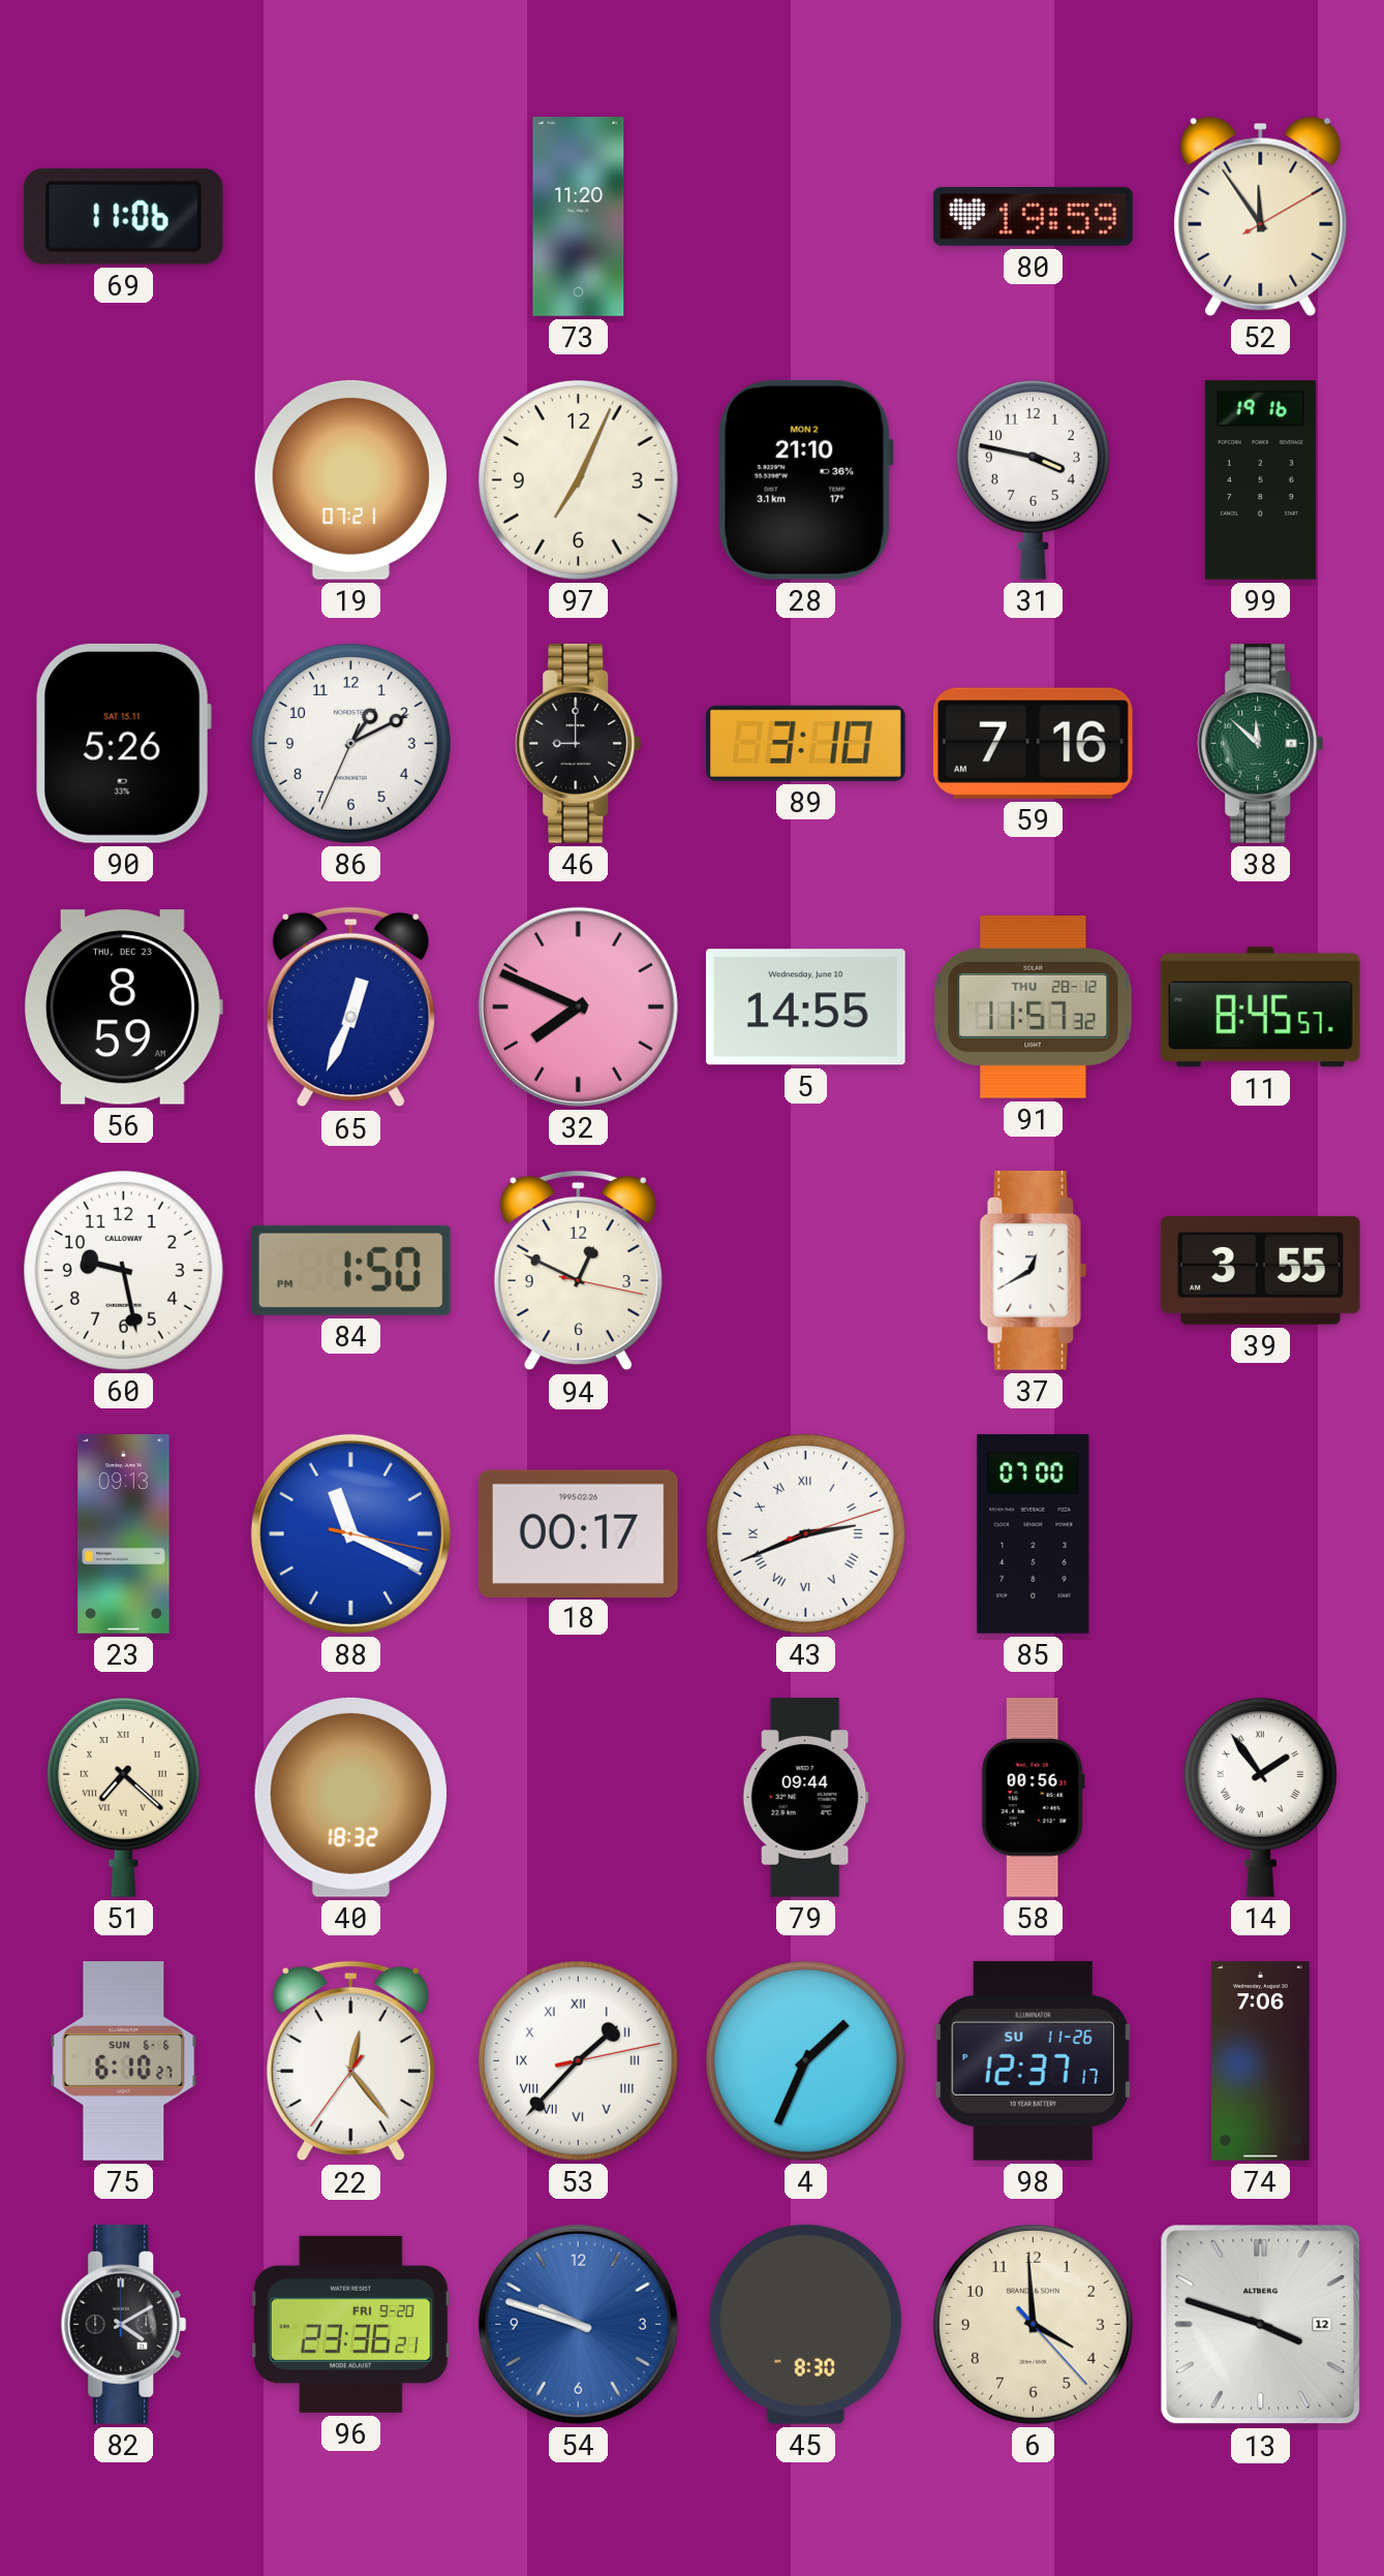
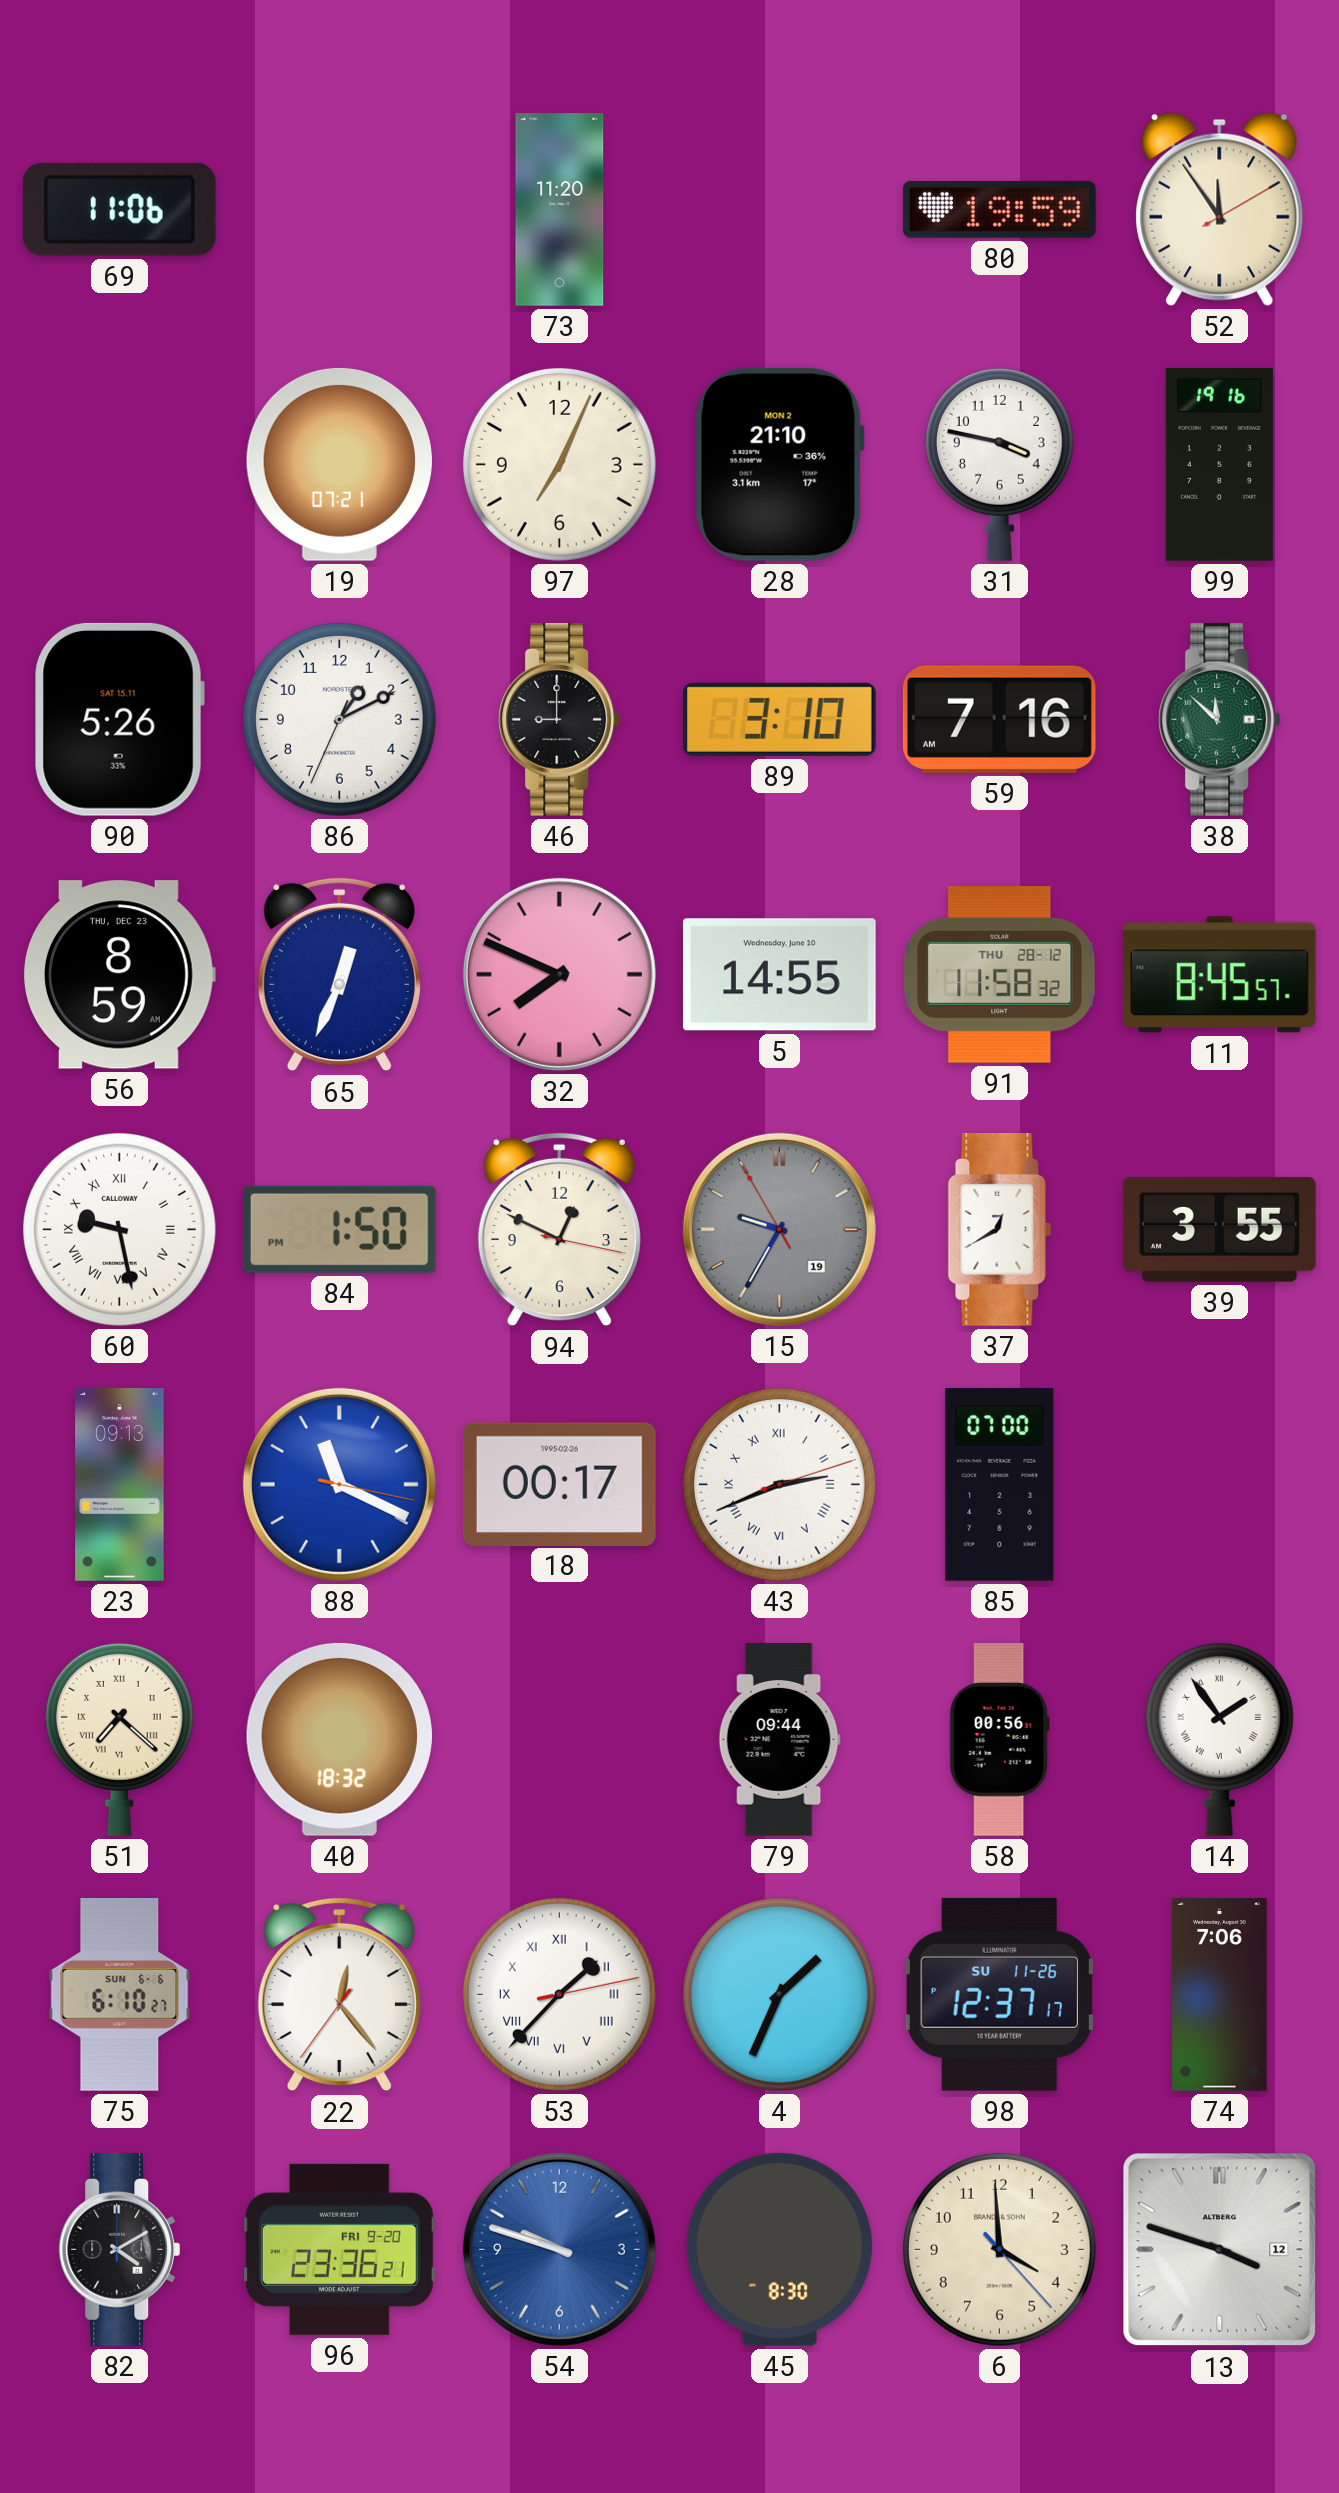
91: 11:57 -> 11:58 (1000, 975)
60 numerals: Arabic -> Roman (119, 1229)
15: none -> 9:34 (779, 1229)
